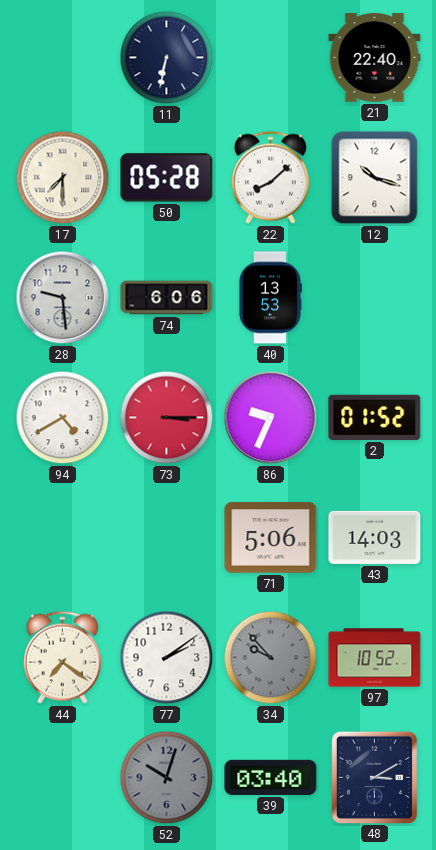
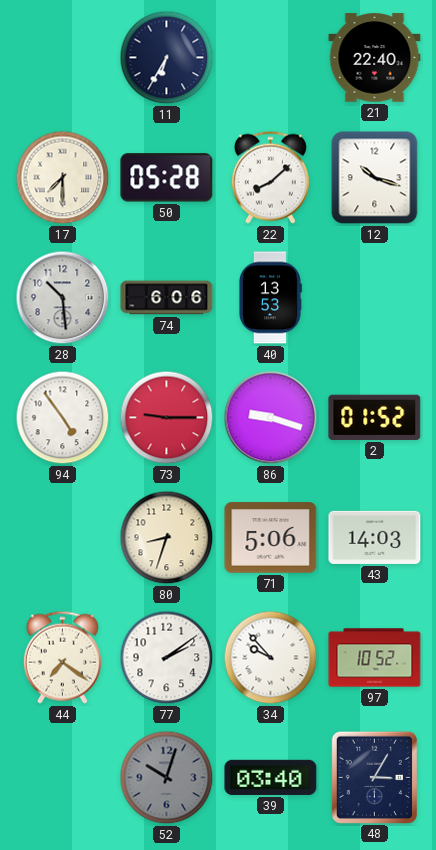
11: 6:32 -> 6:35 (167, 58)
28: 9:29 -> 10:29 (63, 298)
94: 4:40 -> 4:54 (63, 418)
73: 3:15 -> 9:15 (167, 418)
86: 9:34 -> 9:18 (271, 418)
80: none -> 8:33 (167, 538)
34 dial: grey -> white (271, 658)
48: 3:10 -> 3:05 (374, 777)
